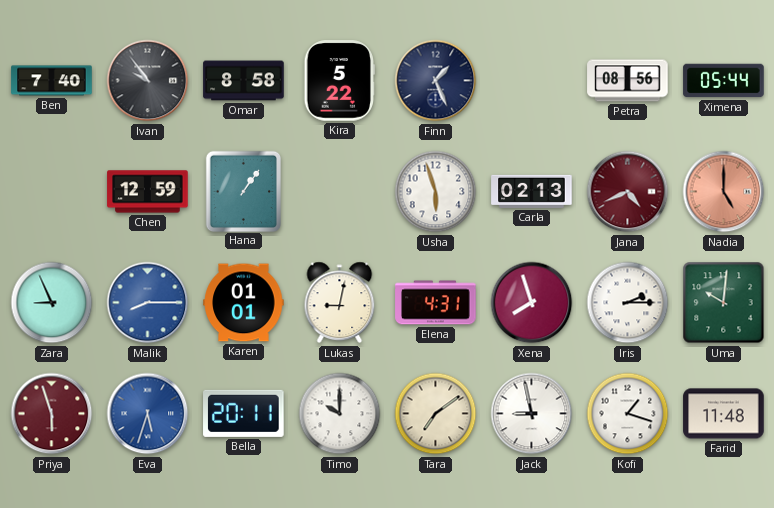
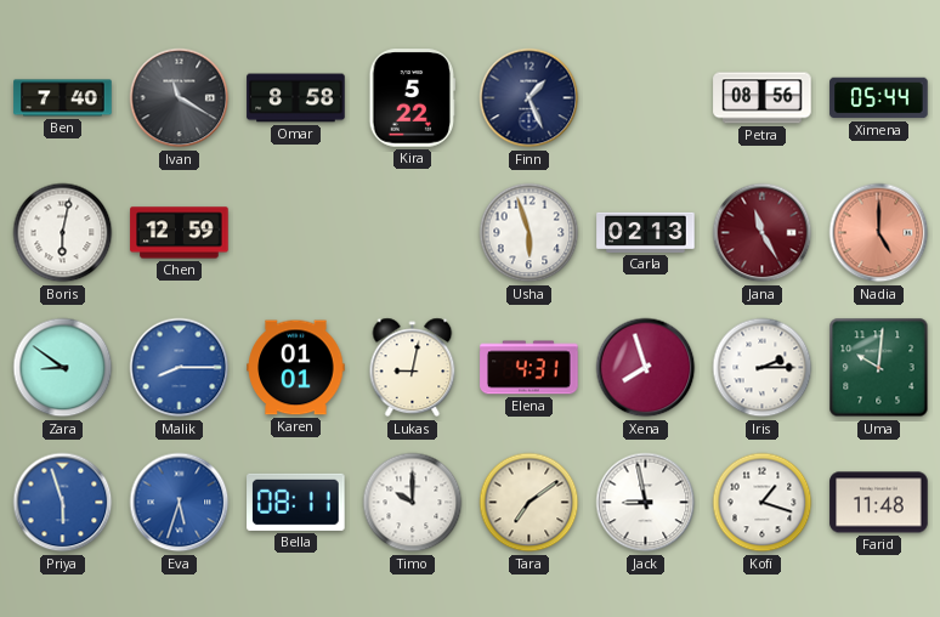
Ivan: 9:54 -> 11:20 (180, 98)
Boris: none -> 6:02 (63, 233)
Hana: 1:06 -> none (243, 191)
Jana: 4:41 -> 11:25 (763, 233)
Zara: 8:56 -> 8:51 (63, 368)
Priya dial: burgundy -> blue (63, 503)
Bella: 20:11 -> 08:11 (296, 502)
